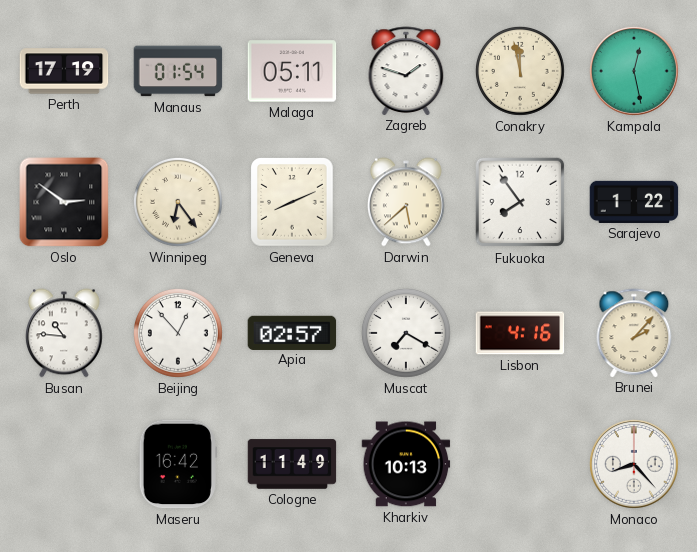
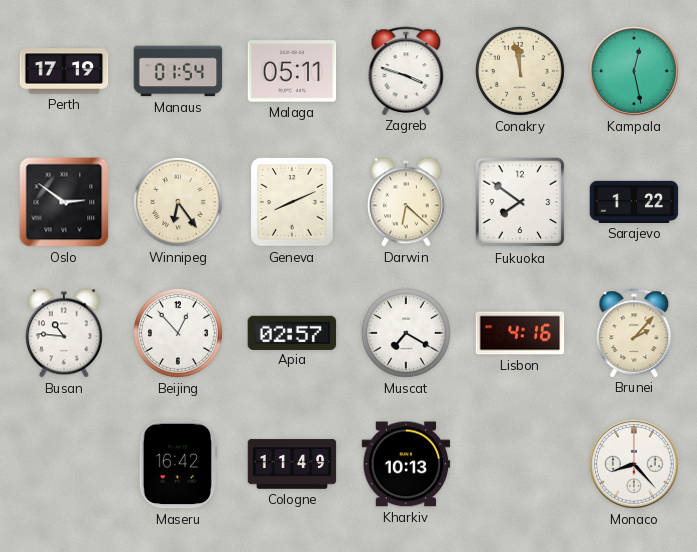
Zagreb: 1:48 -> 3:48 (406, 71)
Darwin: 5:38 -> 6:22 (407, 202)
Fukuoka: 7:54 -> 7:51 (520, 202)
